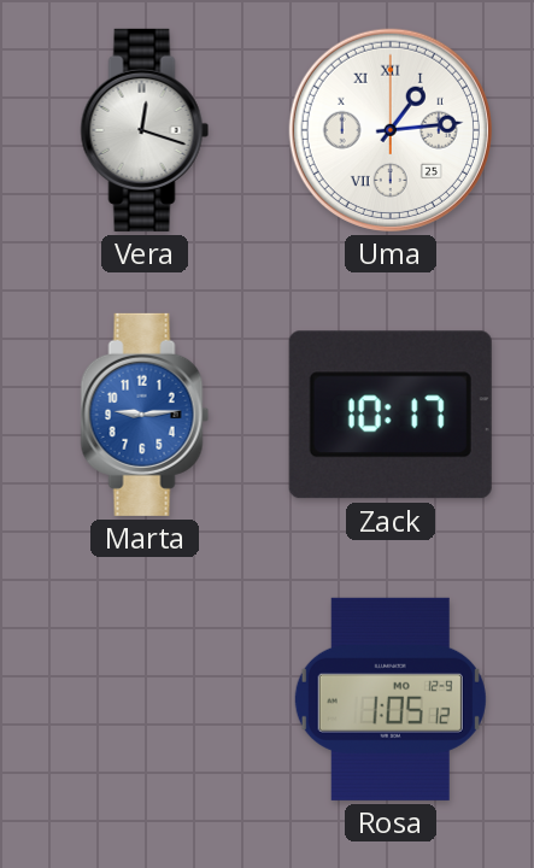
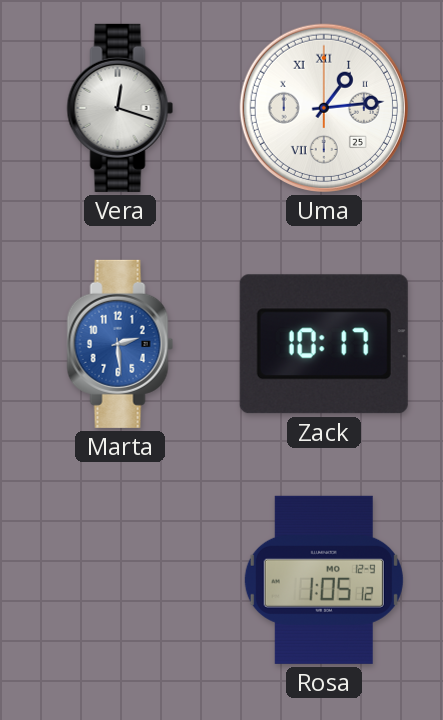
Marta: 9:14 -> 2:29 (120, 344)
